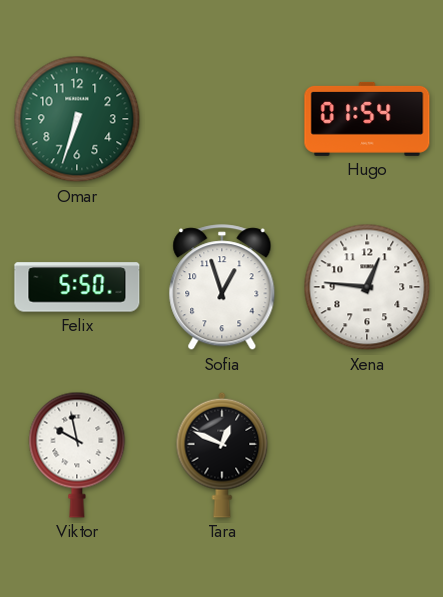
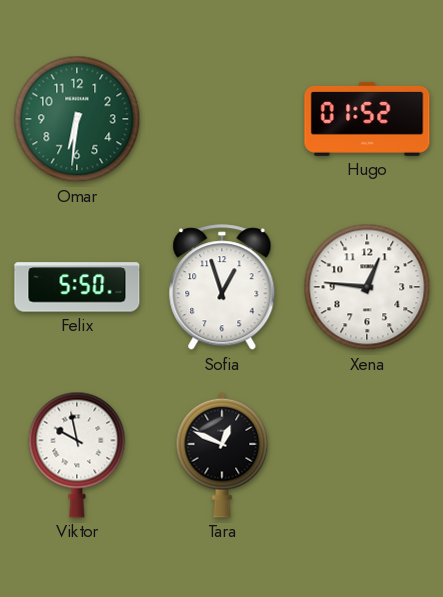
Omar: 6:33 -> 6:31 (77, 119)
Hugo: 01:54 -> 01:52 (367, 119)
